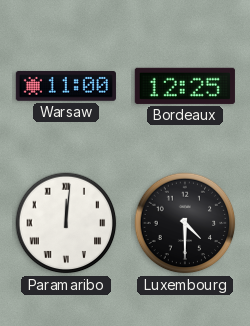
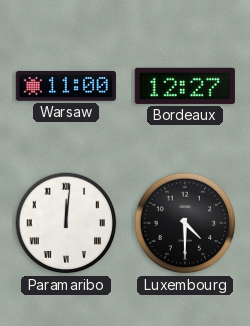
Bordeaux: 12:25 -> 12:27 (185, 86)
